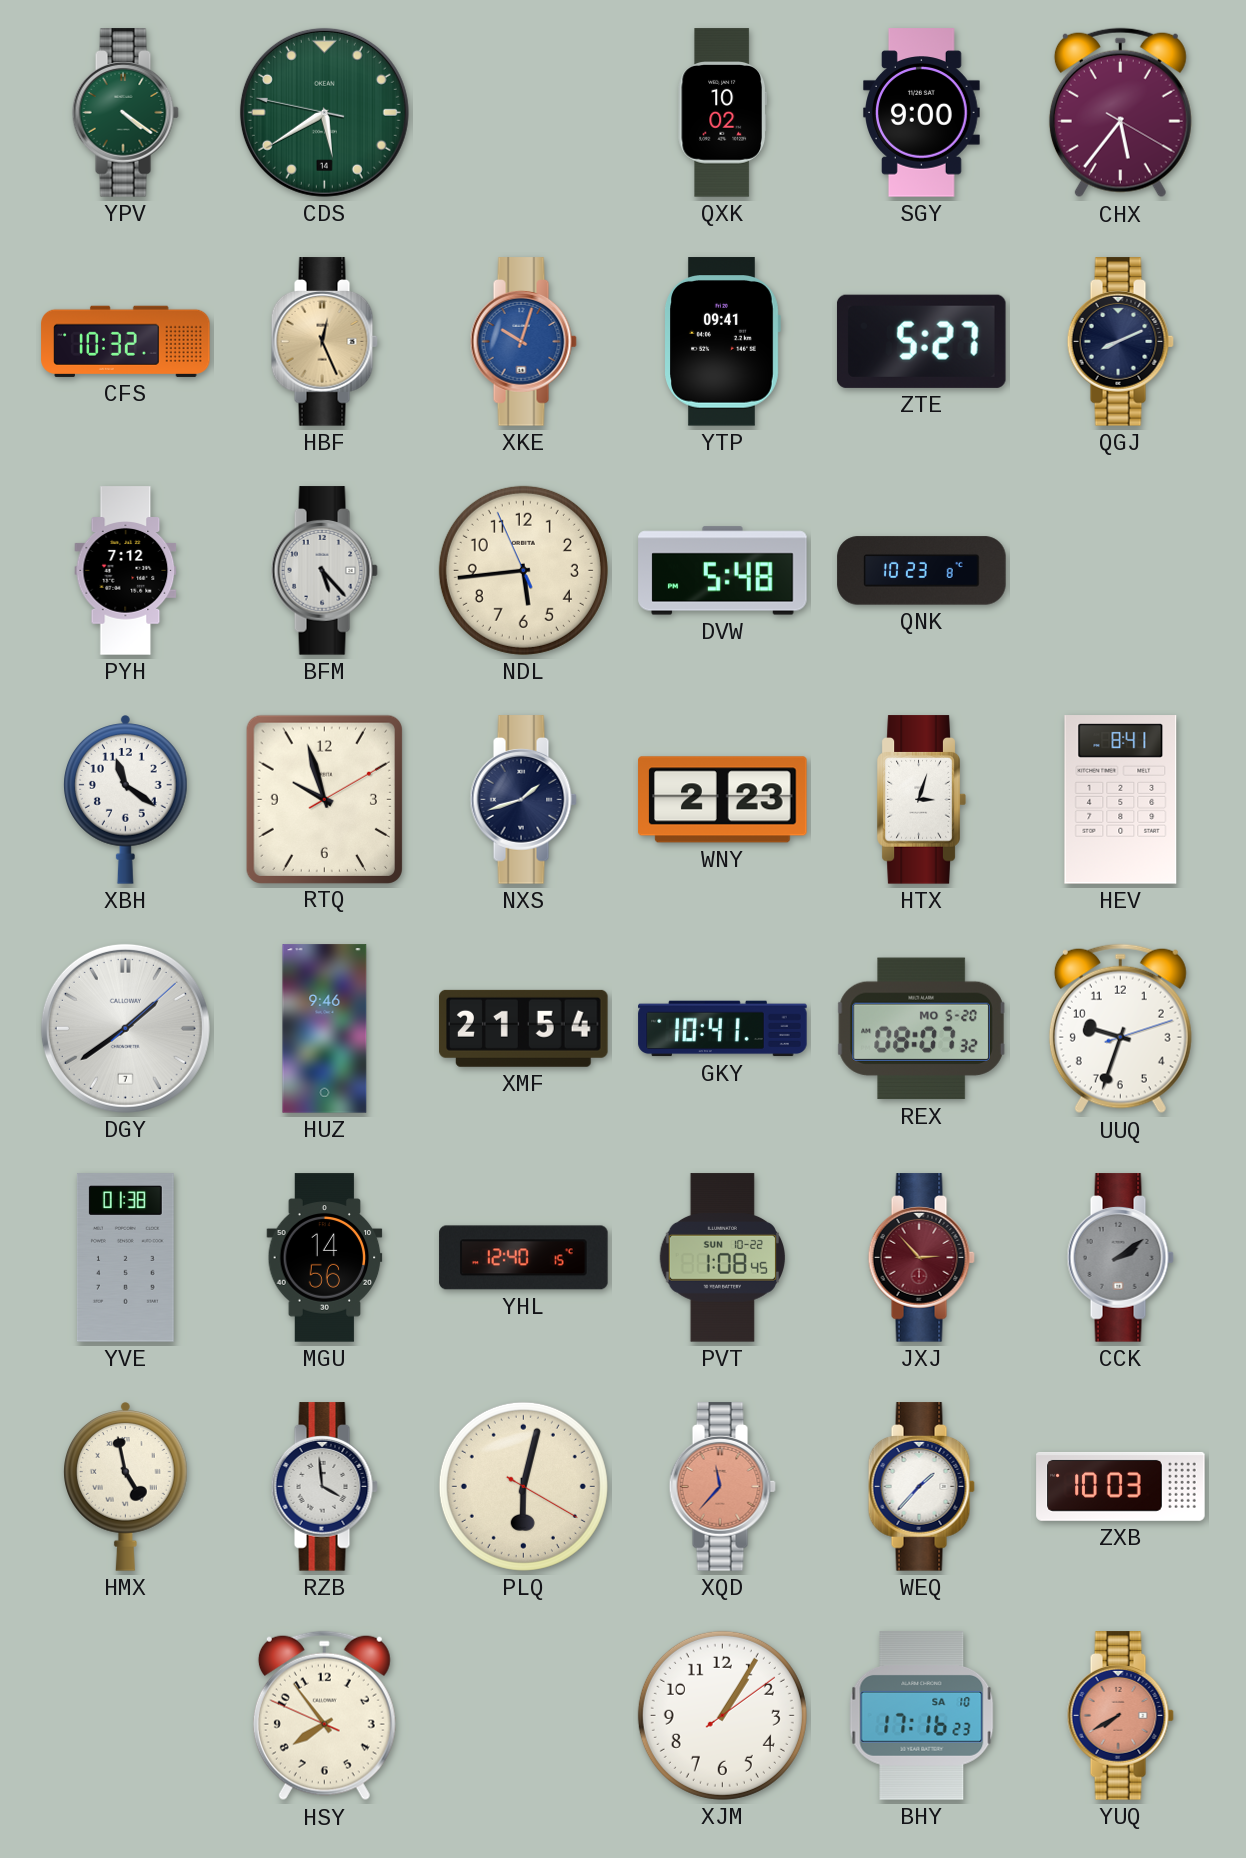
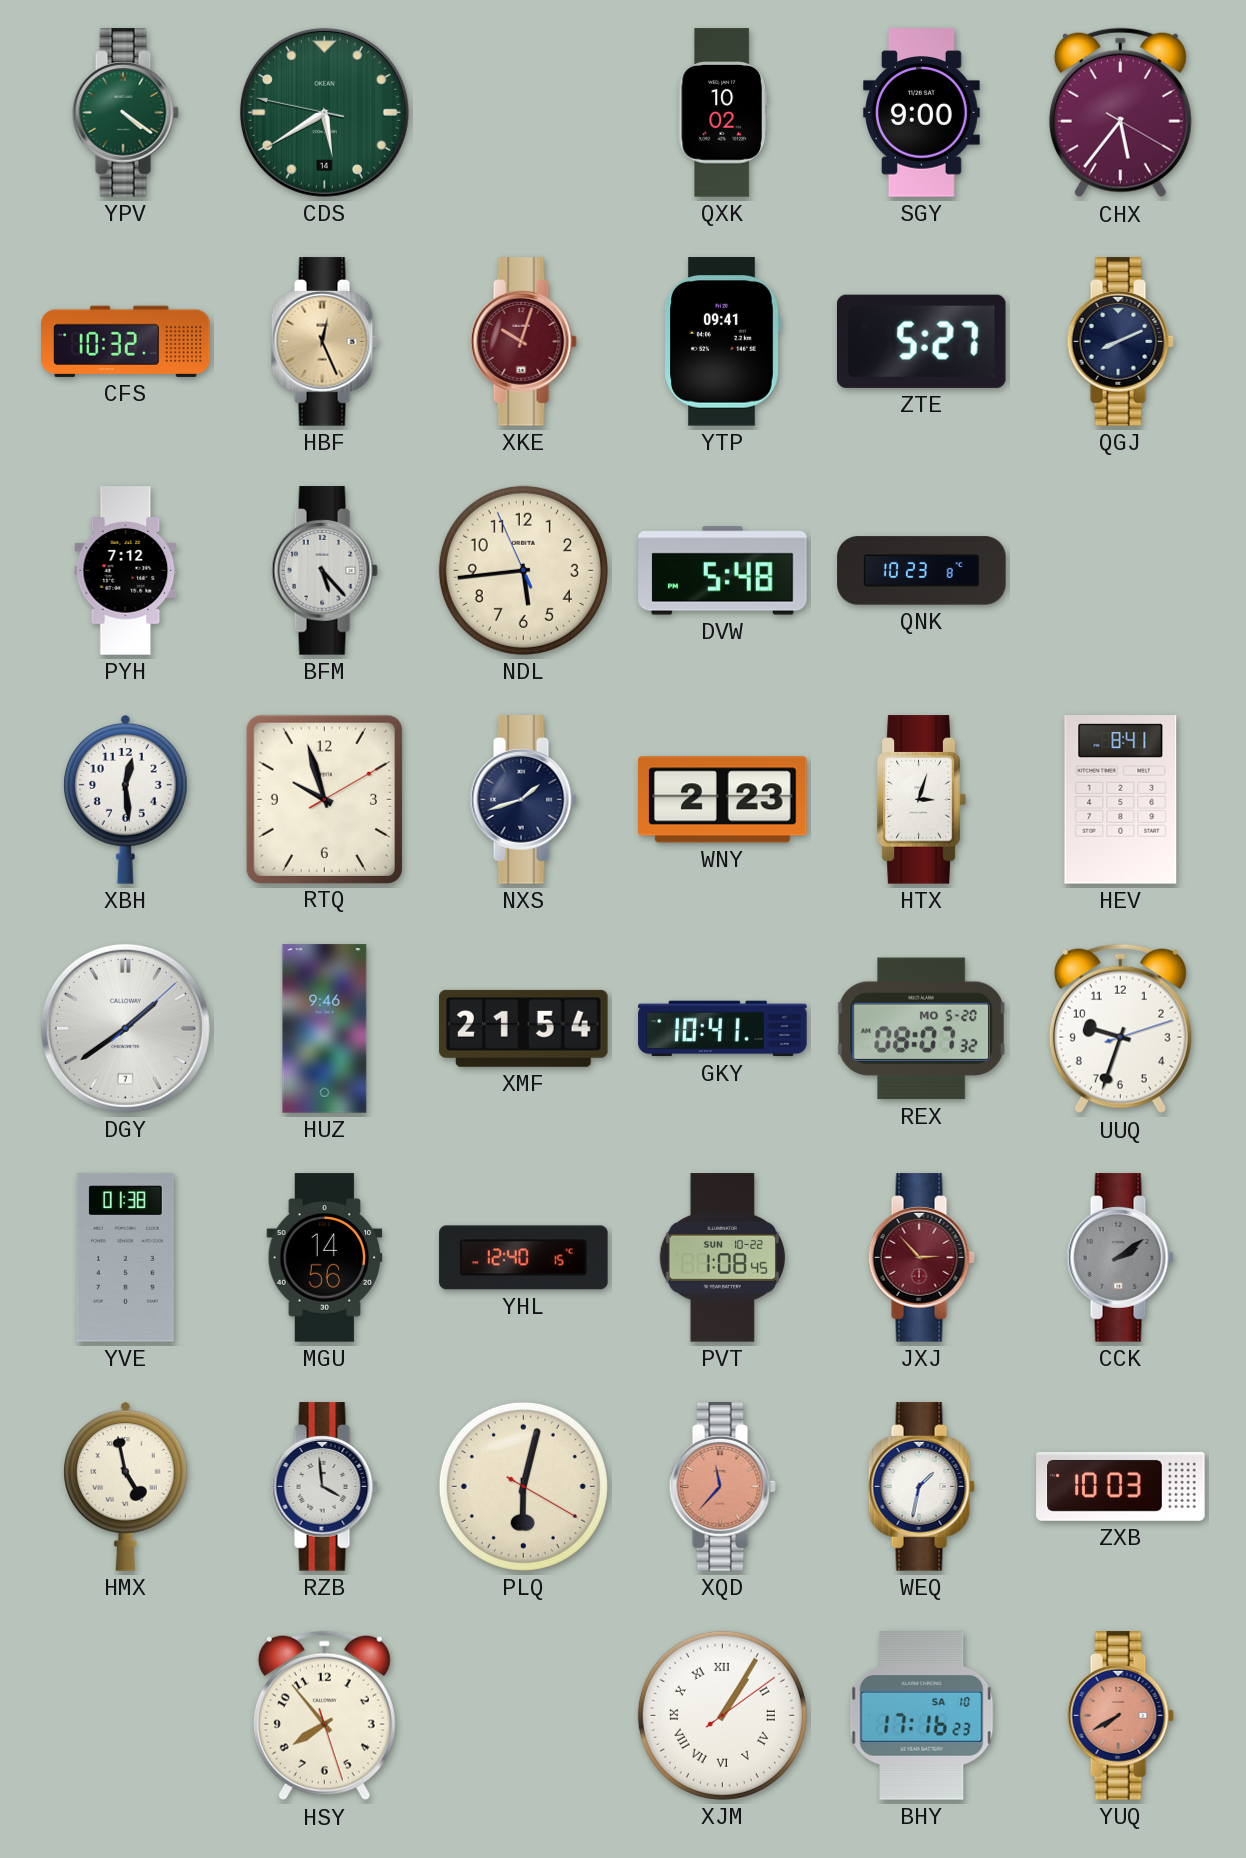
XKE dial: blue -> burgundy (523, 342)
XBH: 11:21 -> 12:29 (126, 800)
WEQ: 1:37 -> 1:32 (921, 1487)
HSY: 7:53:49 -> 7:53:27 (324, 1716)
XJM numerals: Arabic -> Roman (722, 1715)
